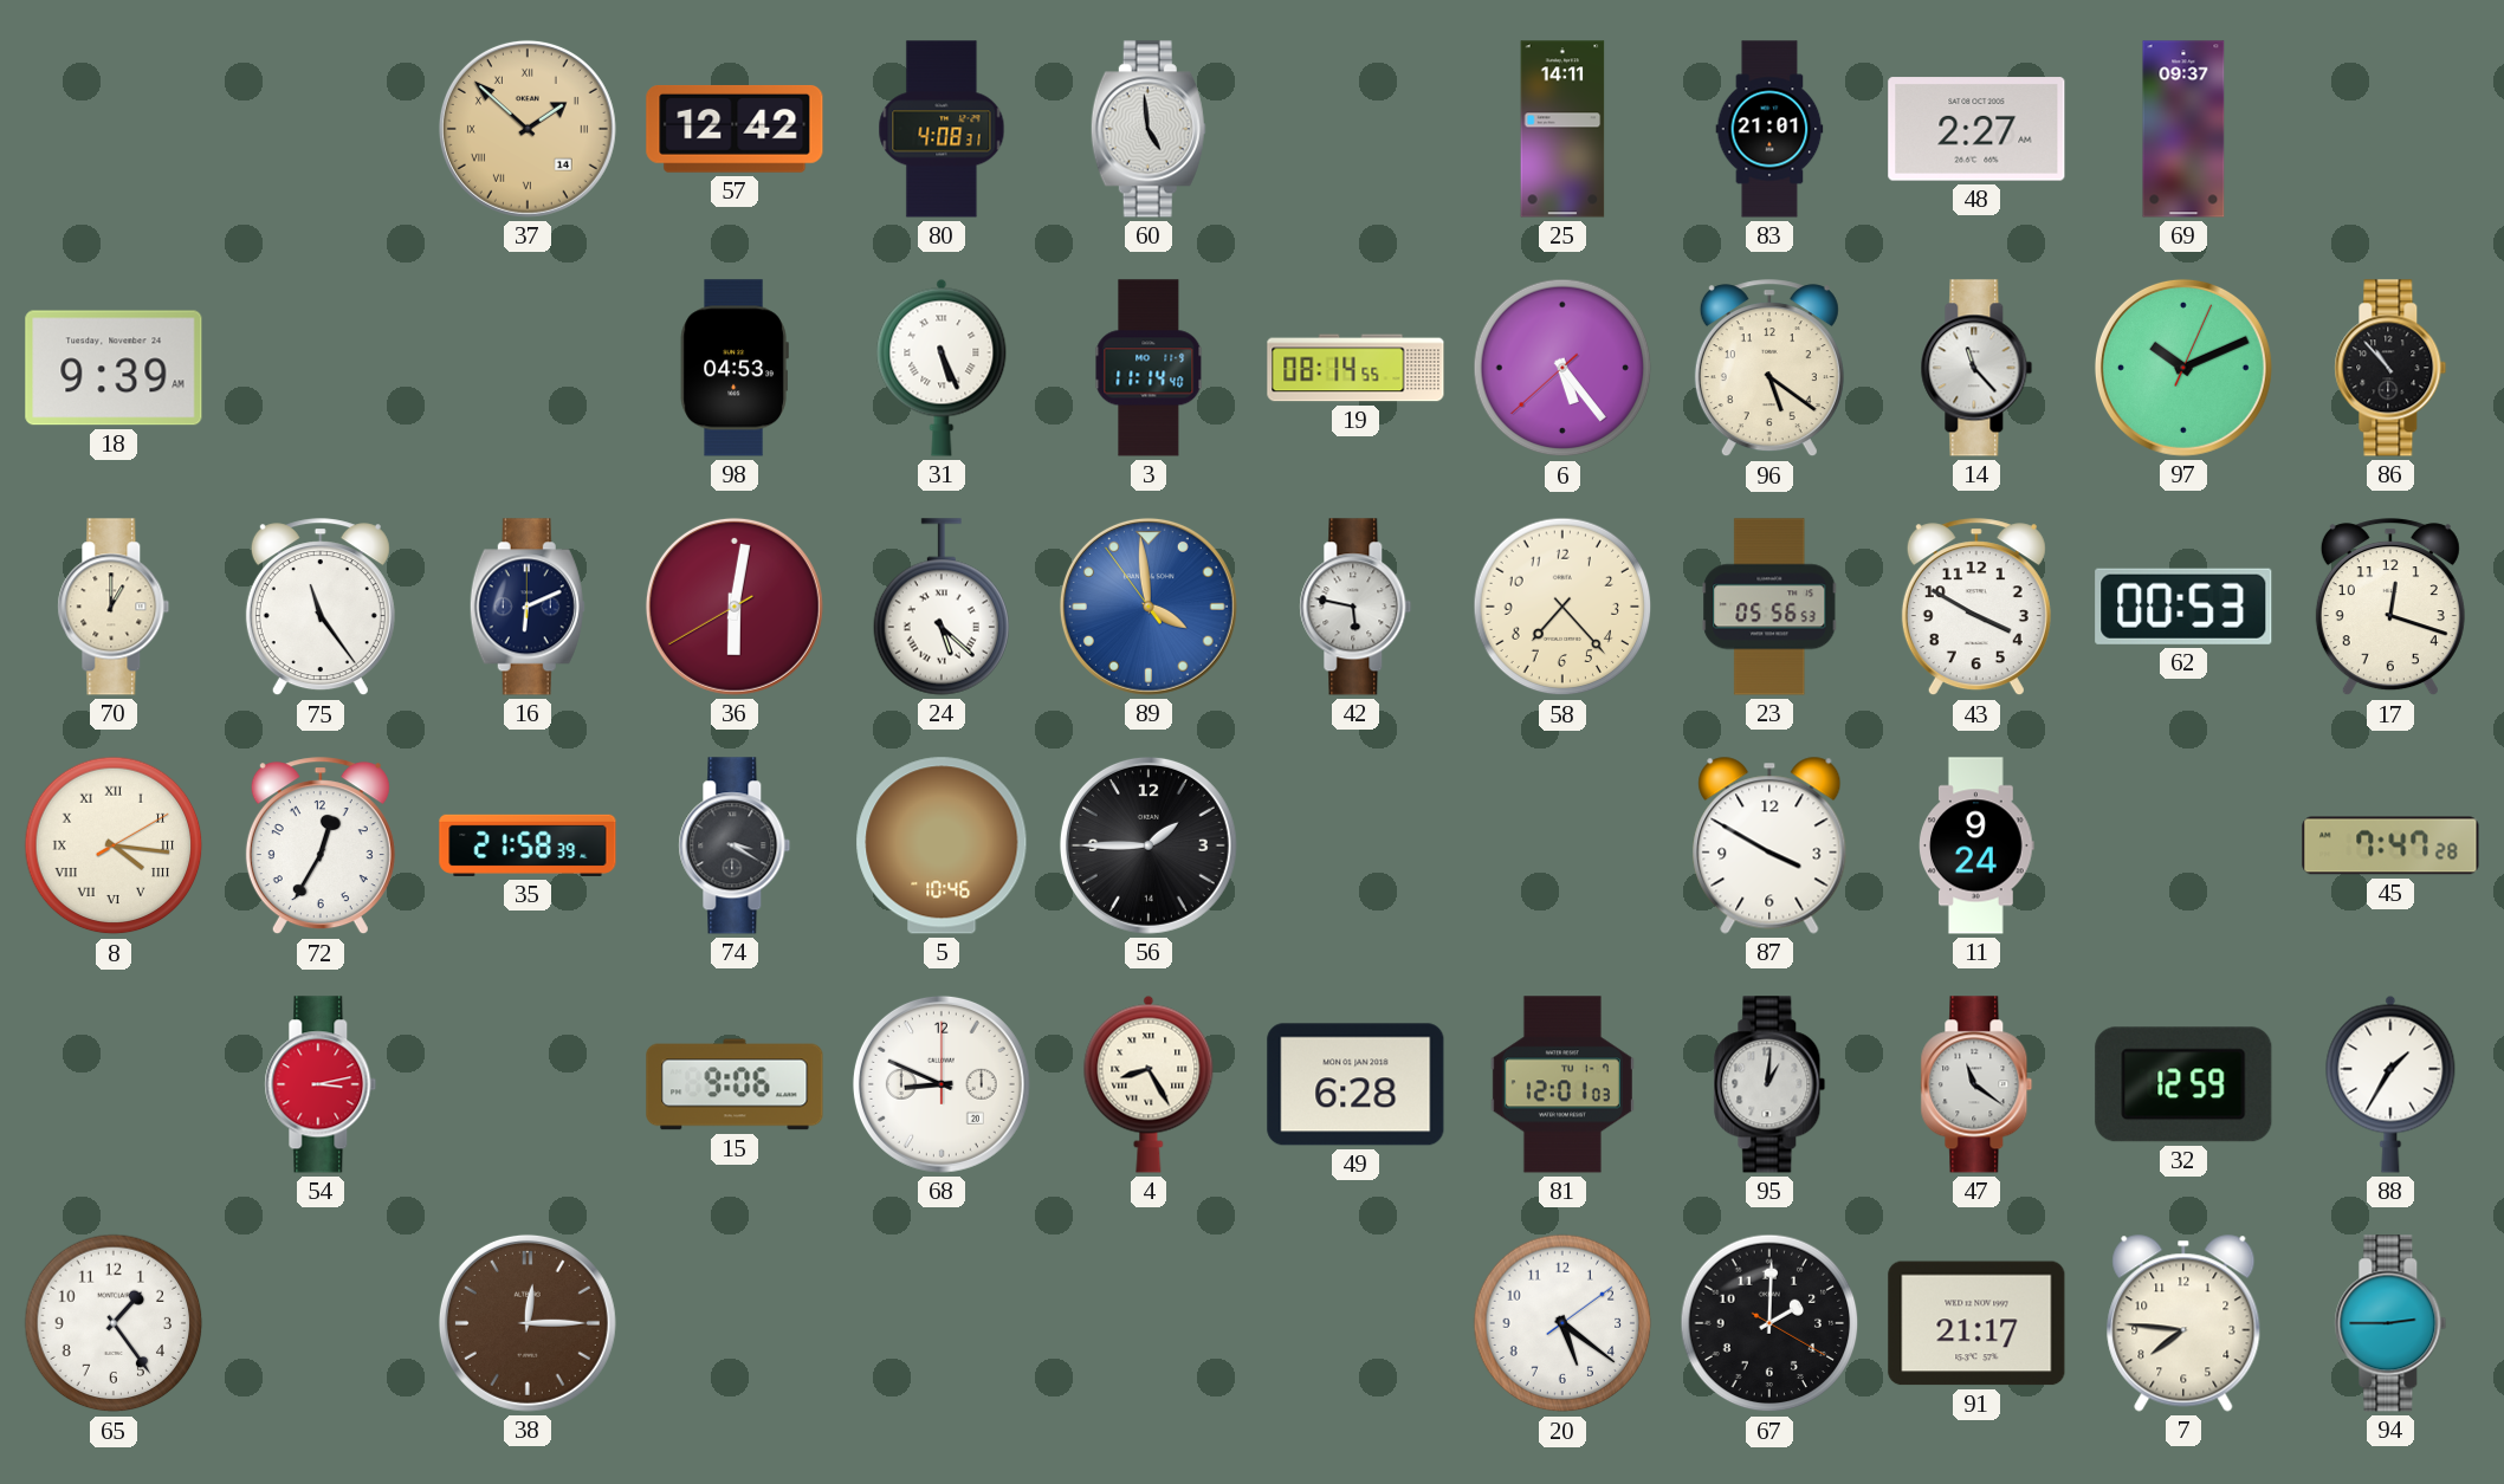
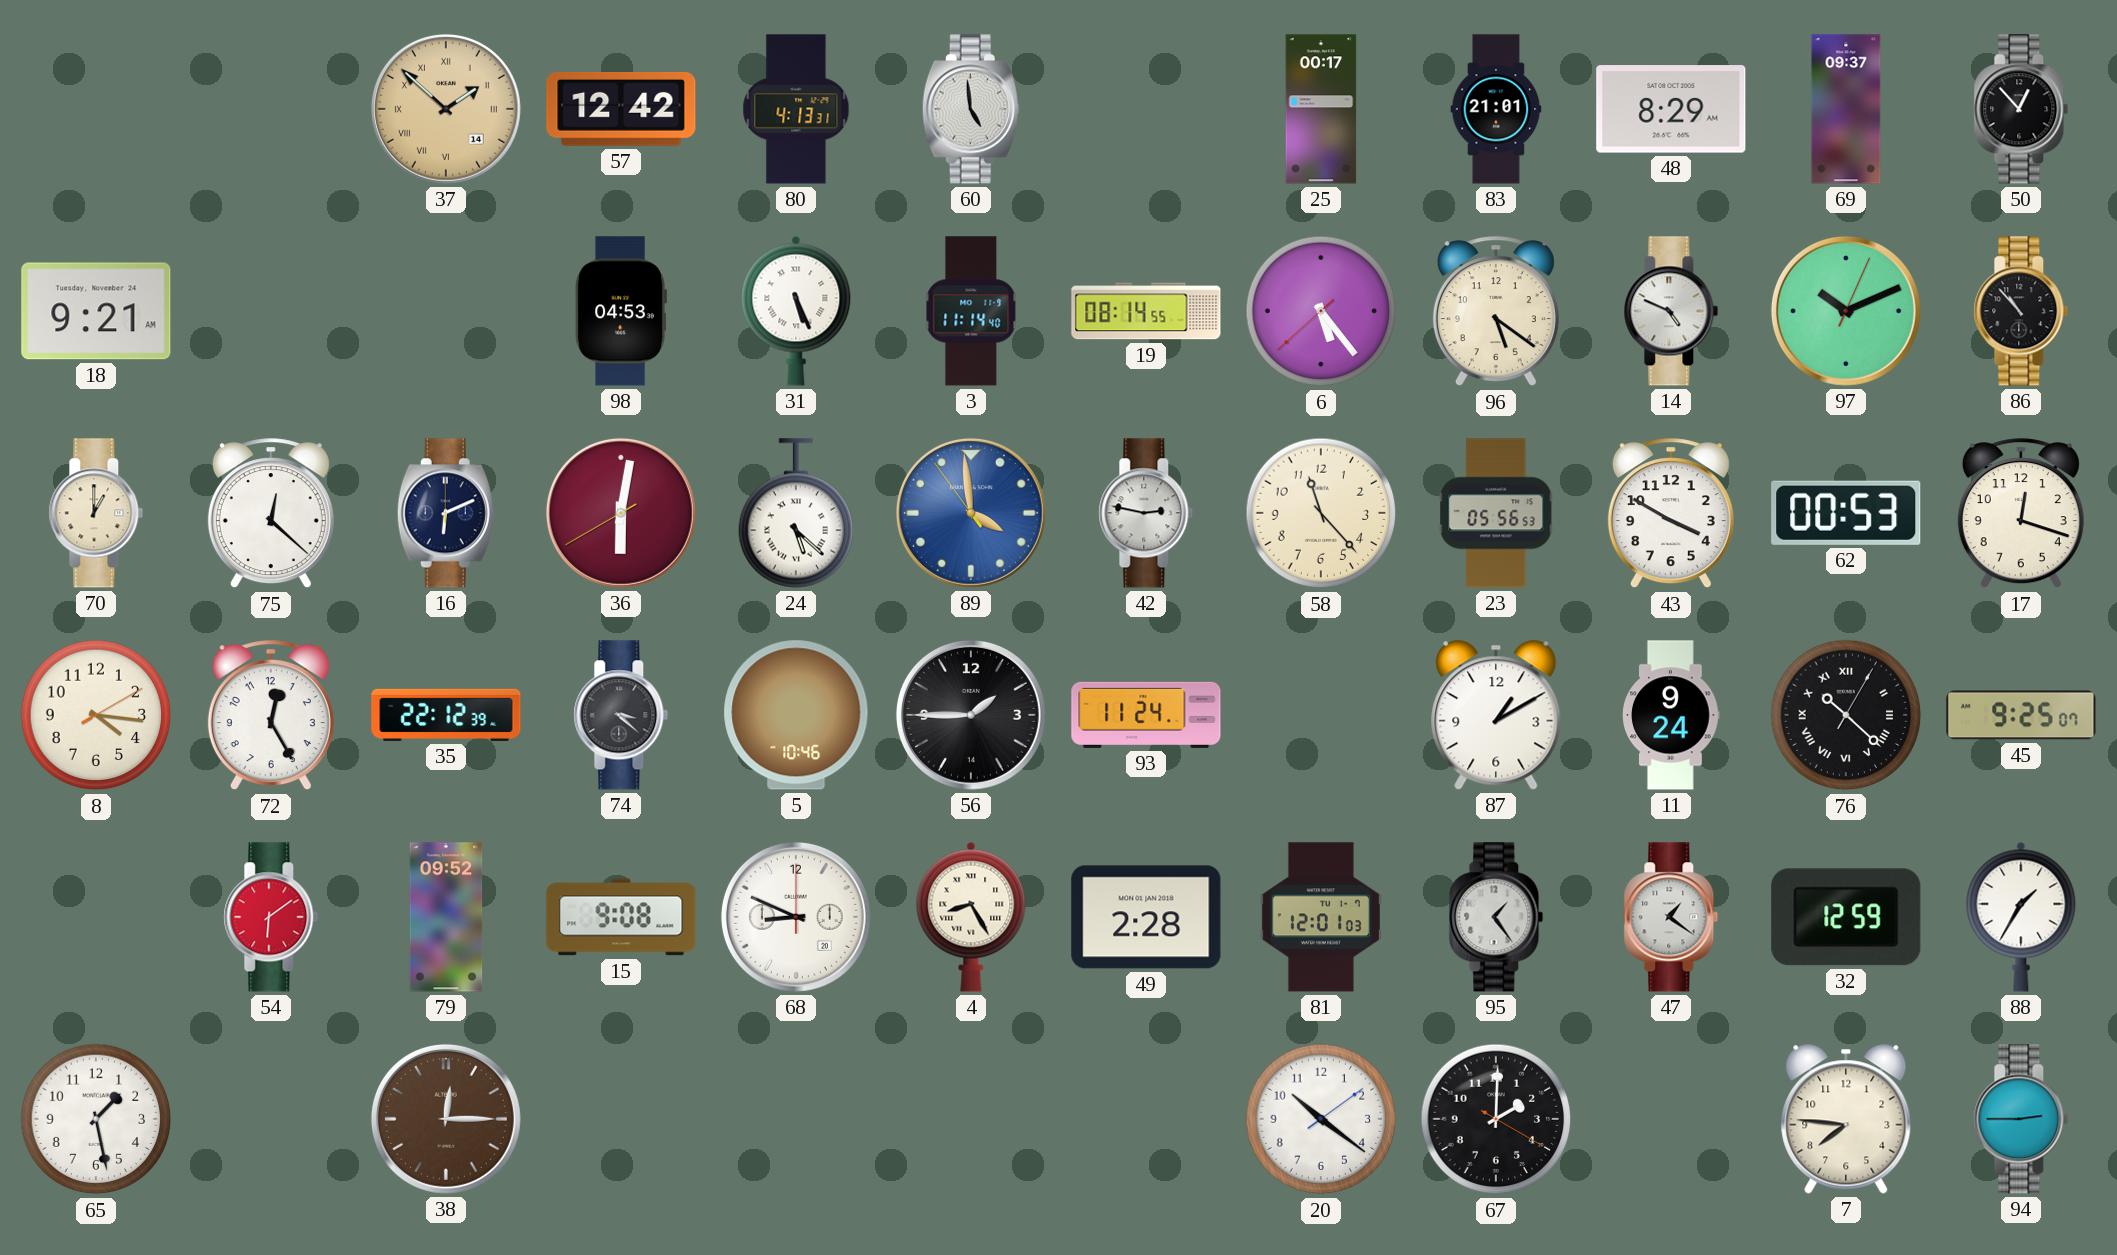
80: 4:08 -> 4:13 (796, 109)
25: 14:11 -> 00:17 (1321, 109)
48: 2:27 -> 8:29 (1671, 109)
50: none -> 12:53 (2021, 109)
18: 9:39 -> 9:21 (96, 311)
14: 11:23 -> 4:49 (1671, 311)
75: 11:24 -> 12:22 (271, 514)
42: 5:47 -> 2:47 (1146, 513)
58: 7:23 -> 11:23 (1321, 513)
8 numerals: Roman -> Arabic (96, 715)
72: 12:35 -> 12:25 (271, 716)
35: 21:58 -> 22:12 (446, 715)
74: 3:20 -> 3:22 (621, 715)
93: none -> 11:24 (1146, 715)
87: 3:50 -> 1:10 (1496, 715)
76: none -> 10:22 (1846, 715)
45: 7:47 -> 9:25 (2021, 715)
54: 3:13 -> 6:09 (271, 917)
79: none -> 09:52 (446, 917)
15: 9:06 -> 9:08 (621, 917)
49: 6:28 -> 2:28 (1146, 917)
95: 1:01 -> 1:24 (1496, 917)
47: 11:21 -> 1:21 (1671, 917)
65: 1:24 -> 1:28 (96, 1119)
20: 5:21 -> 10:21 (1321, 1119)
91: 21:17 -> none (1976, 1323)
